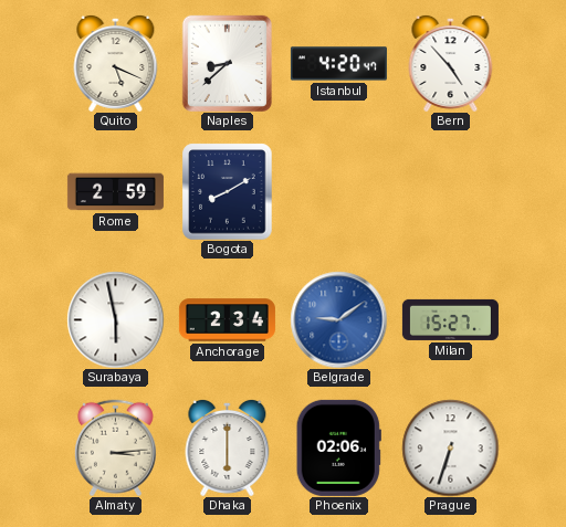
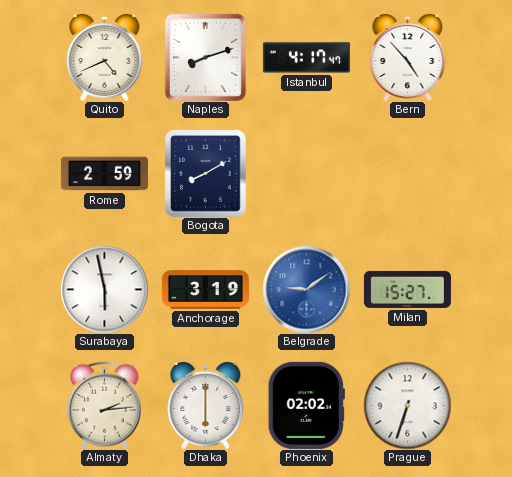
Quito: 5:19 -> 4:41 (105, 57)
Naples: 8:38 -> 8:12 (205, 57)
Istanbul: 4:20 -> 4:17 (306, 58)
Anchorage: 2:34 -> 3:19 (205, 290)
Almaty: 3:14 -> 2:14 (104, 405)
Phoenix: 02:06 -> 02:02 (306, 405)
